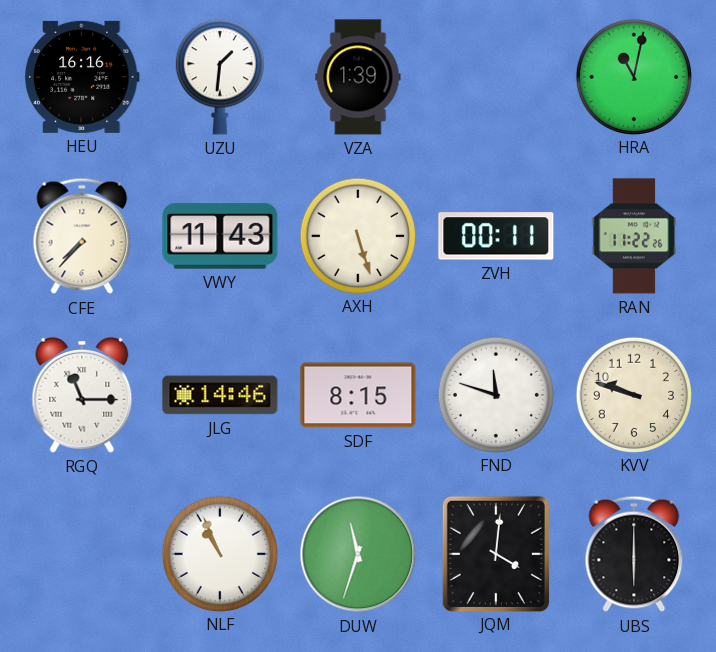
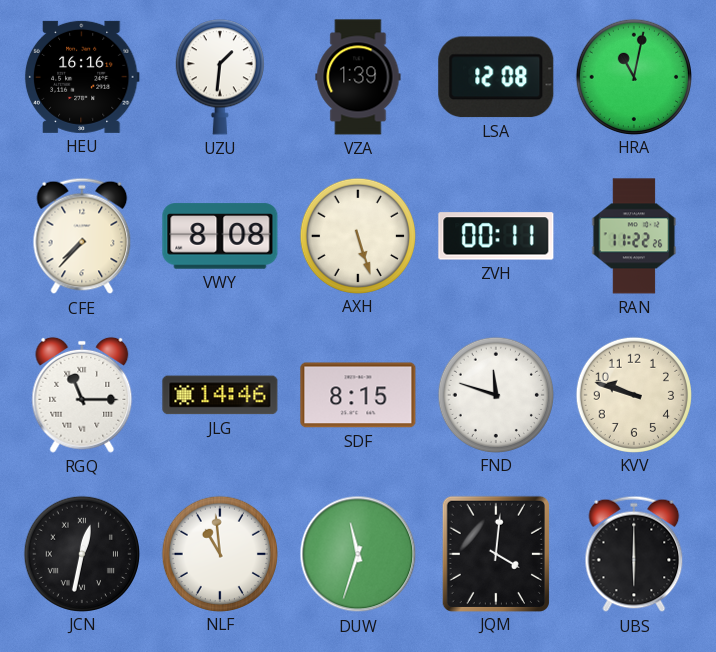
LSA: none -> 12:08 (496, 77)
VWY: 11:43 -> 8:08 (220, 236)
JCN: none -> 12:32 (81, 553)
NLF: 10:56 -> 10:59 (219, 553)
